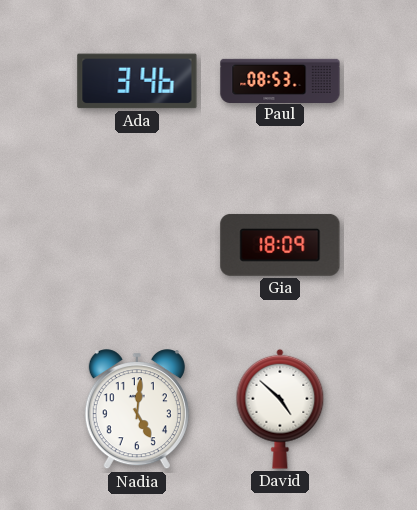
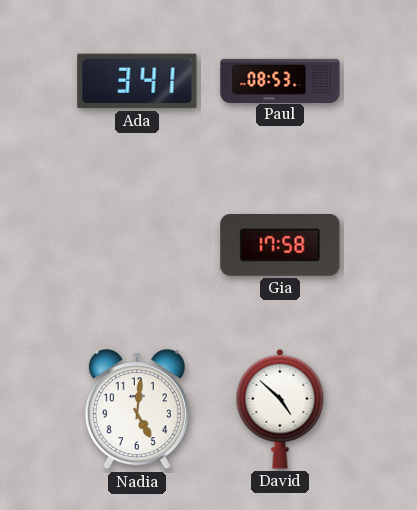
Ada: 3:46 -> 3:41 (137, 81)
Gia: 18:09 -> 17:58 (280, 245)
